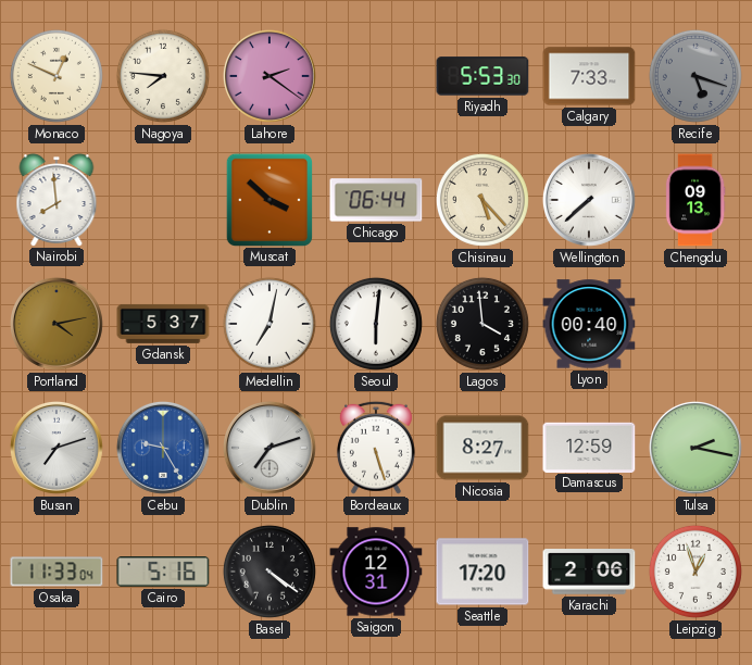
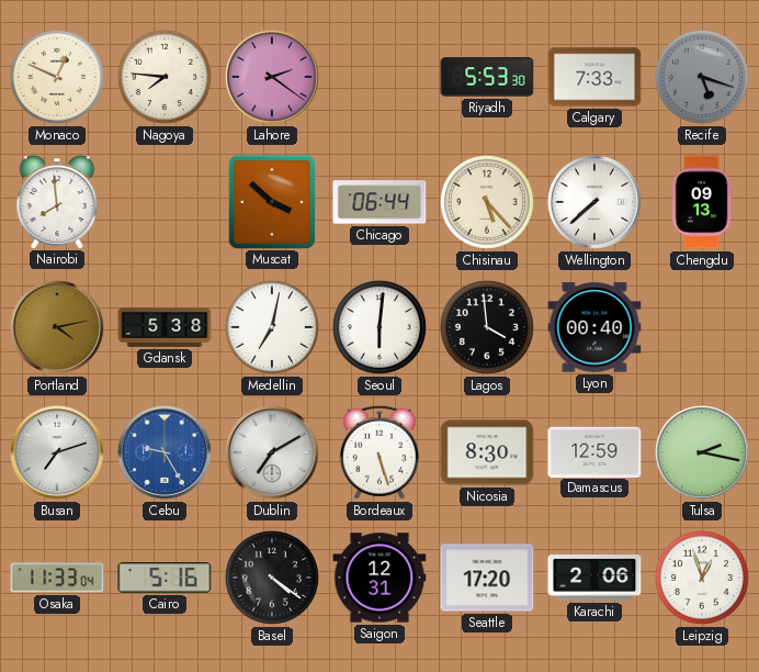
Gdansk: 5:37 -> 5:38 (165, 327)
Dublin: 7:12 -> 7:10 (272, 452)
Nicosia: 8:27 -> 8:30 (487, 452)
